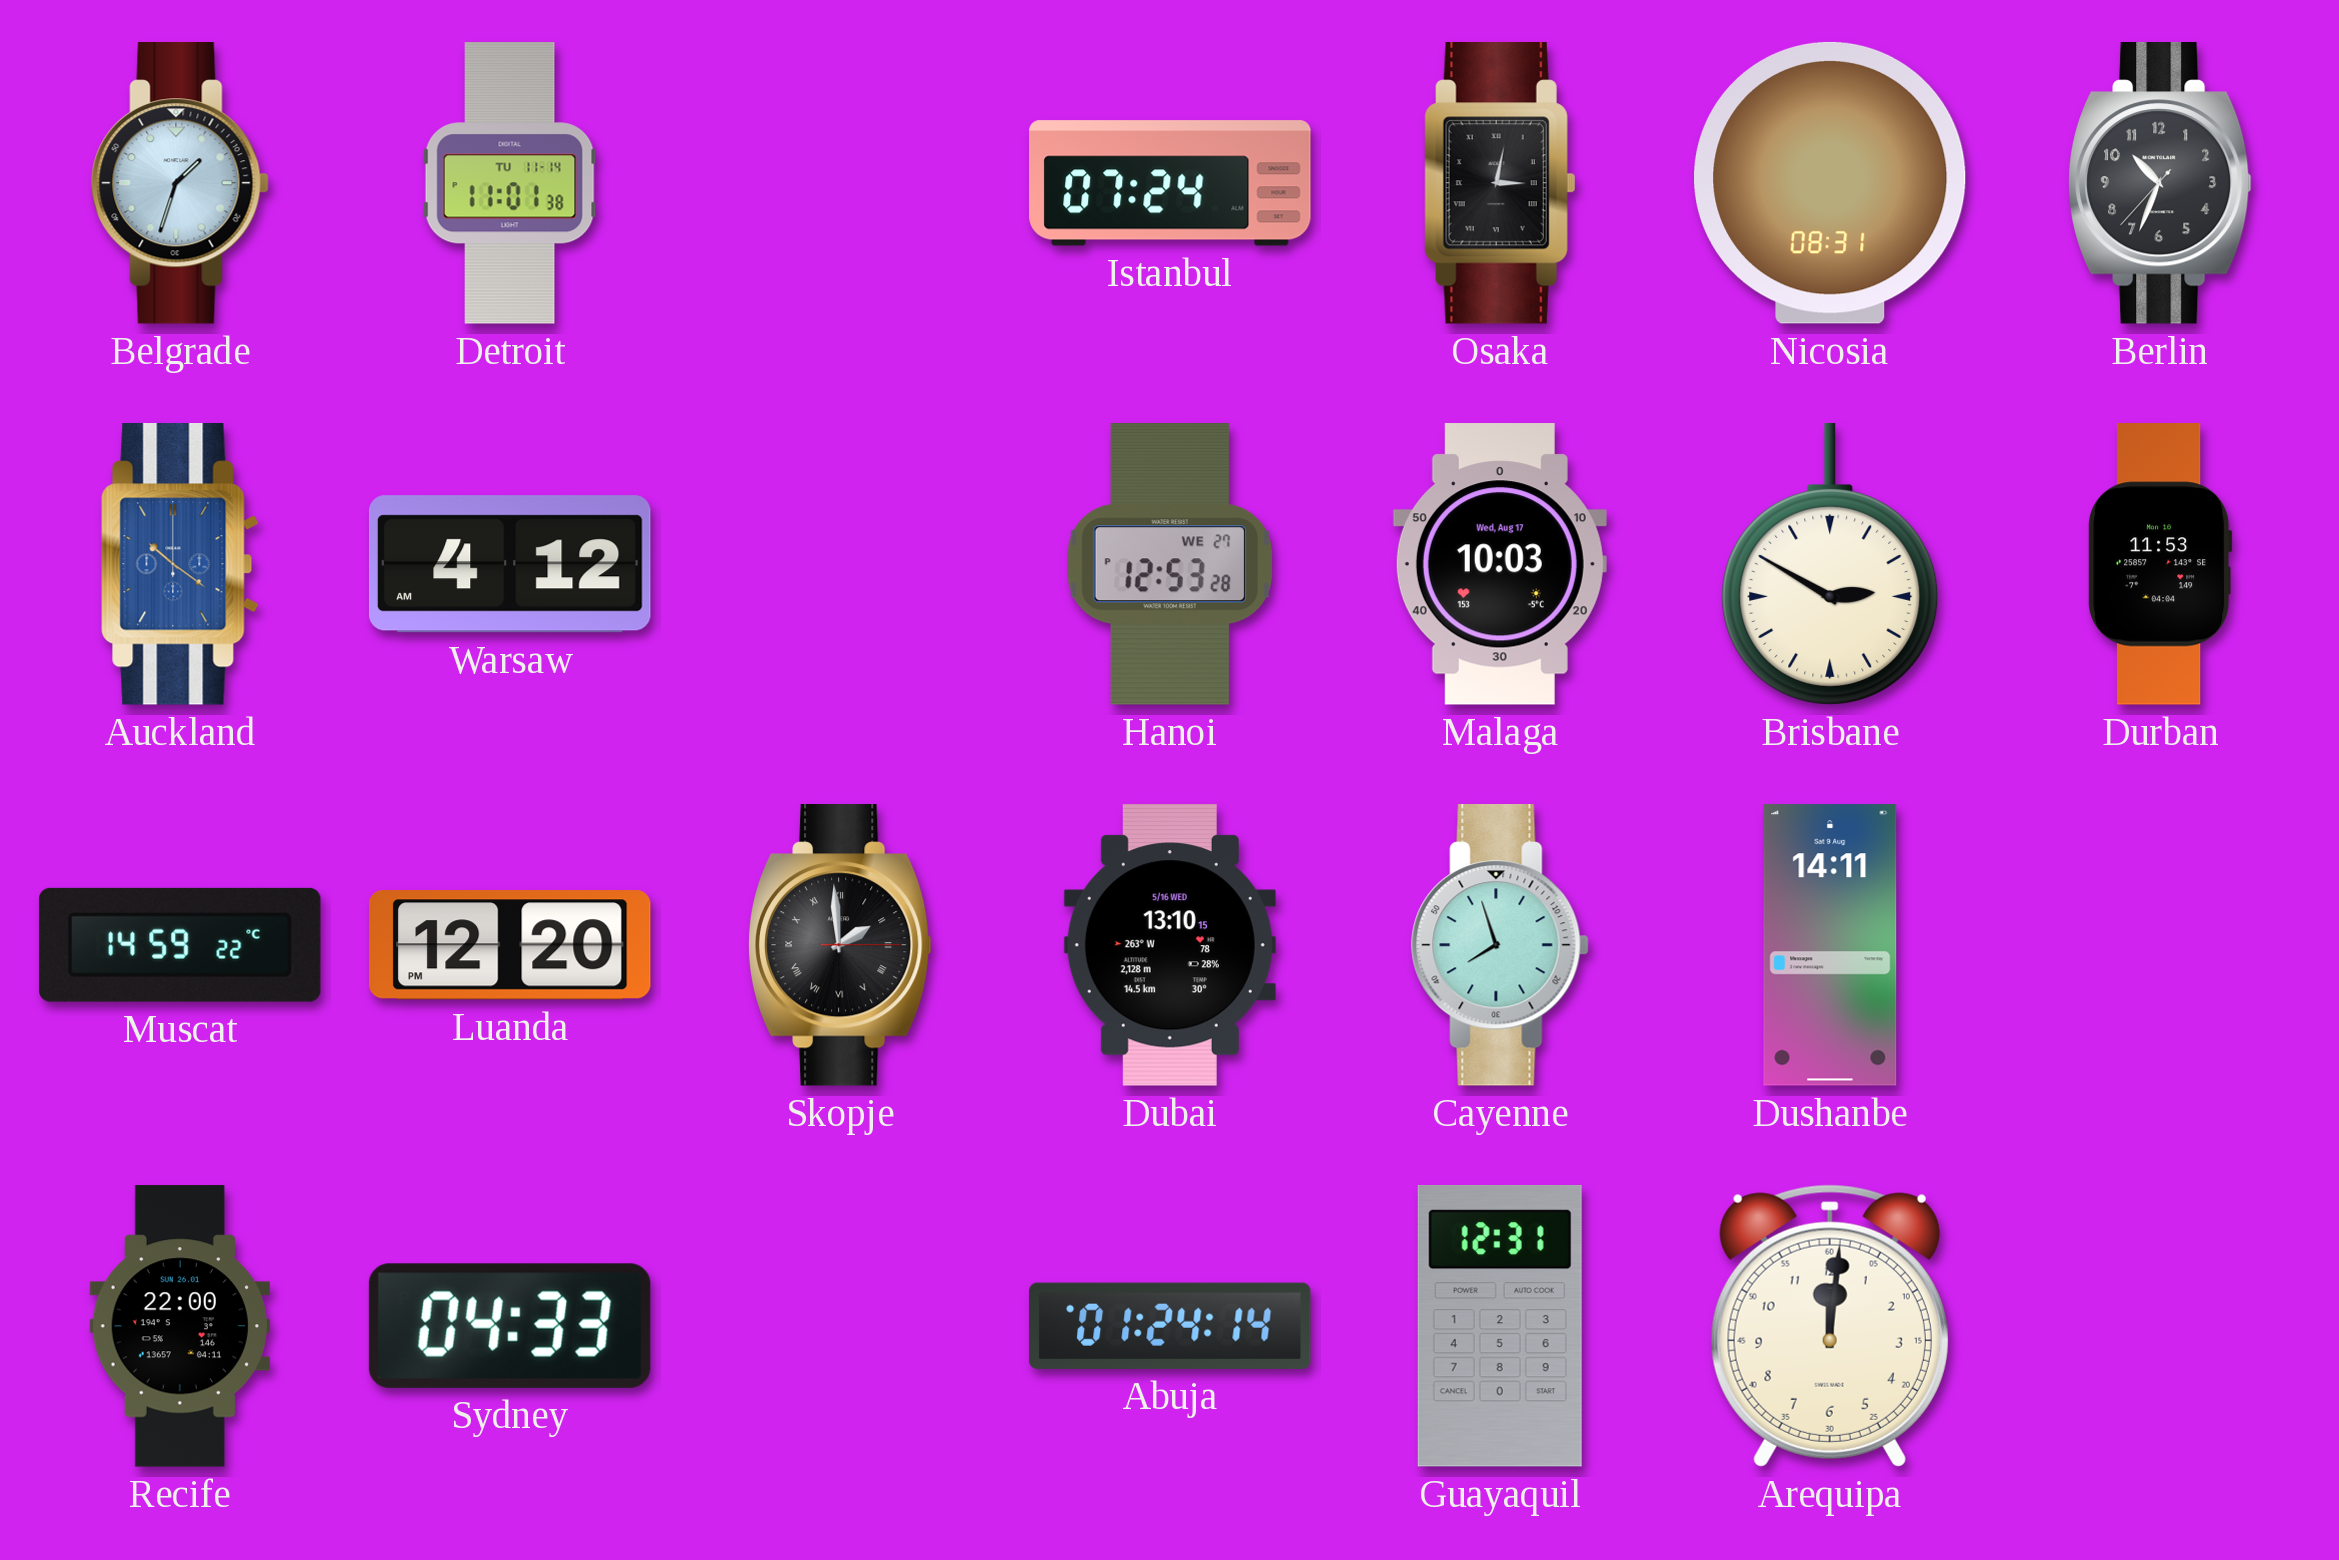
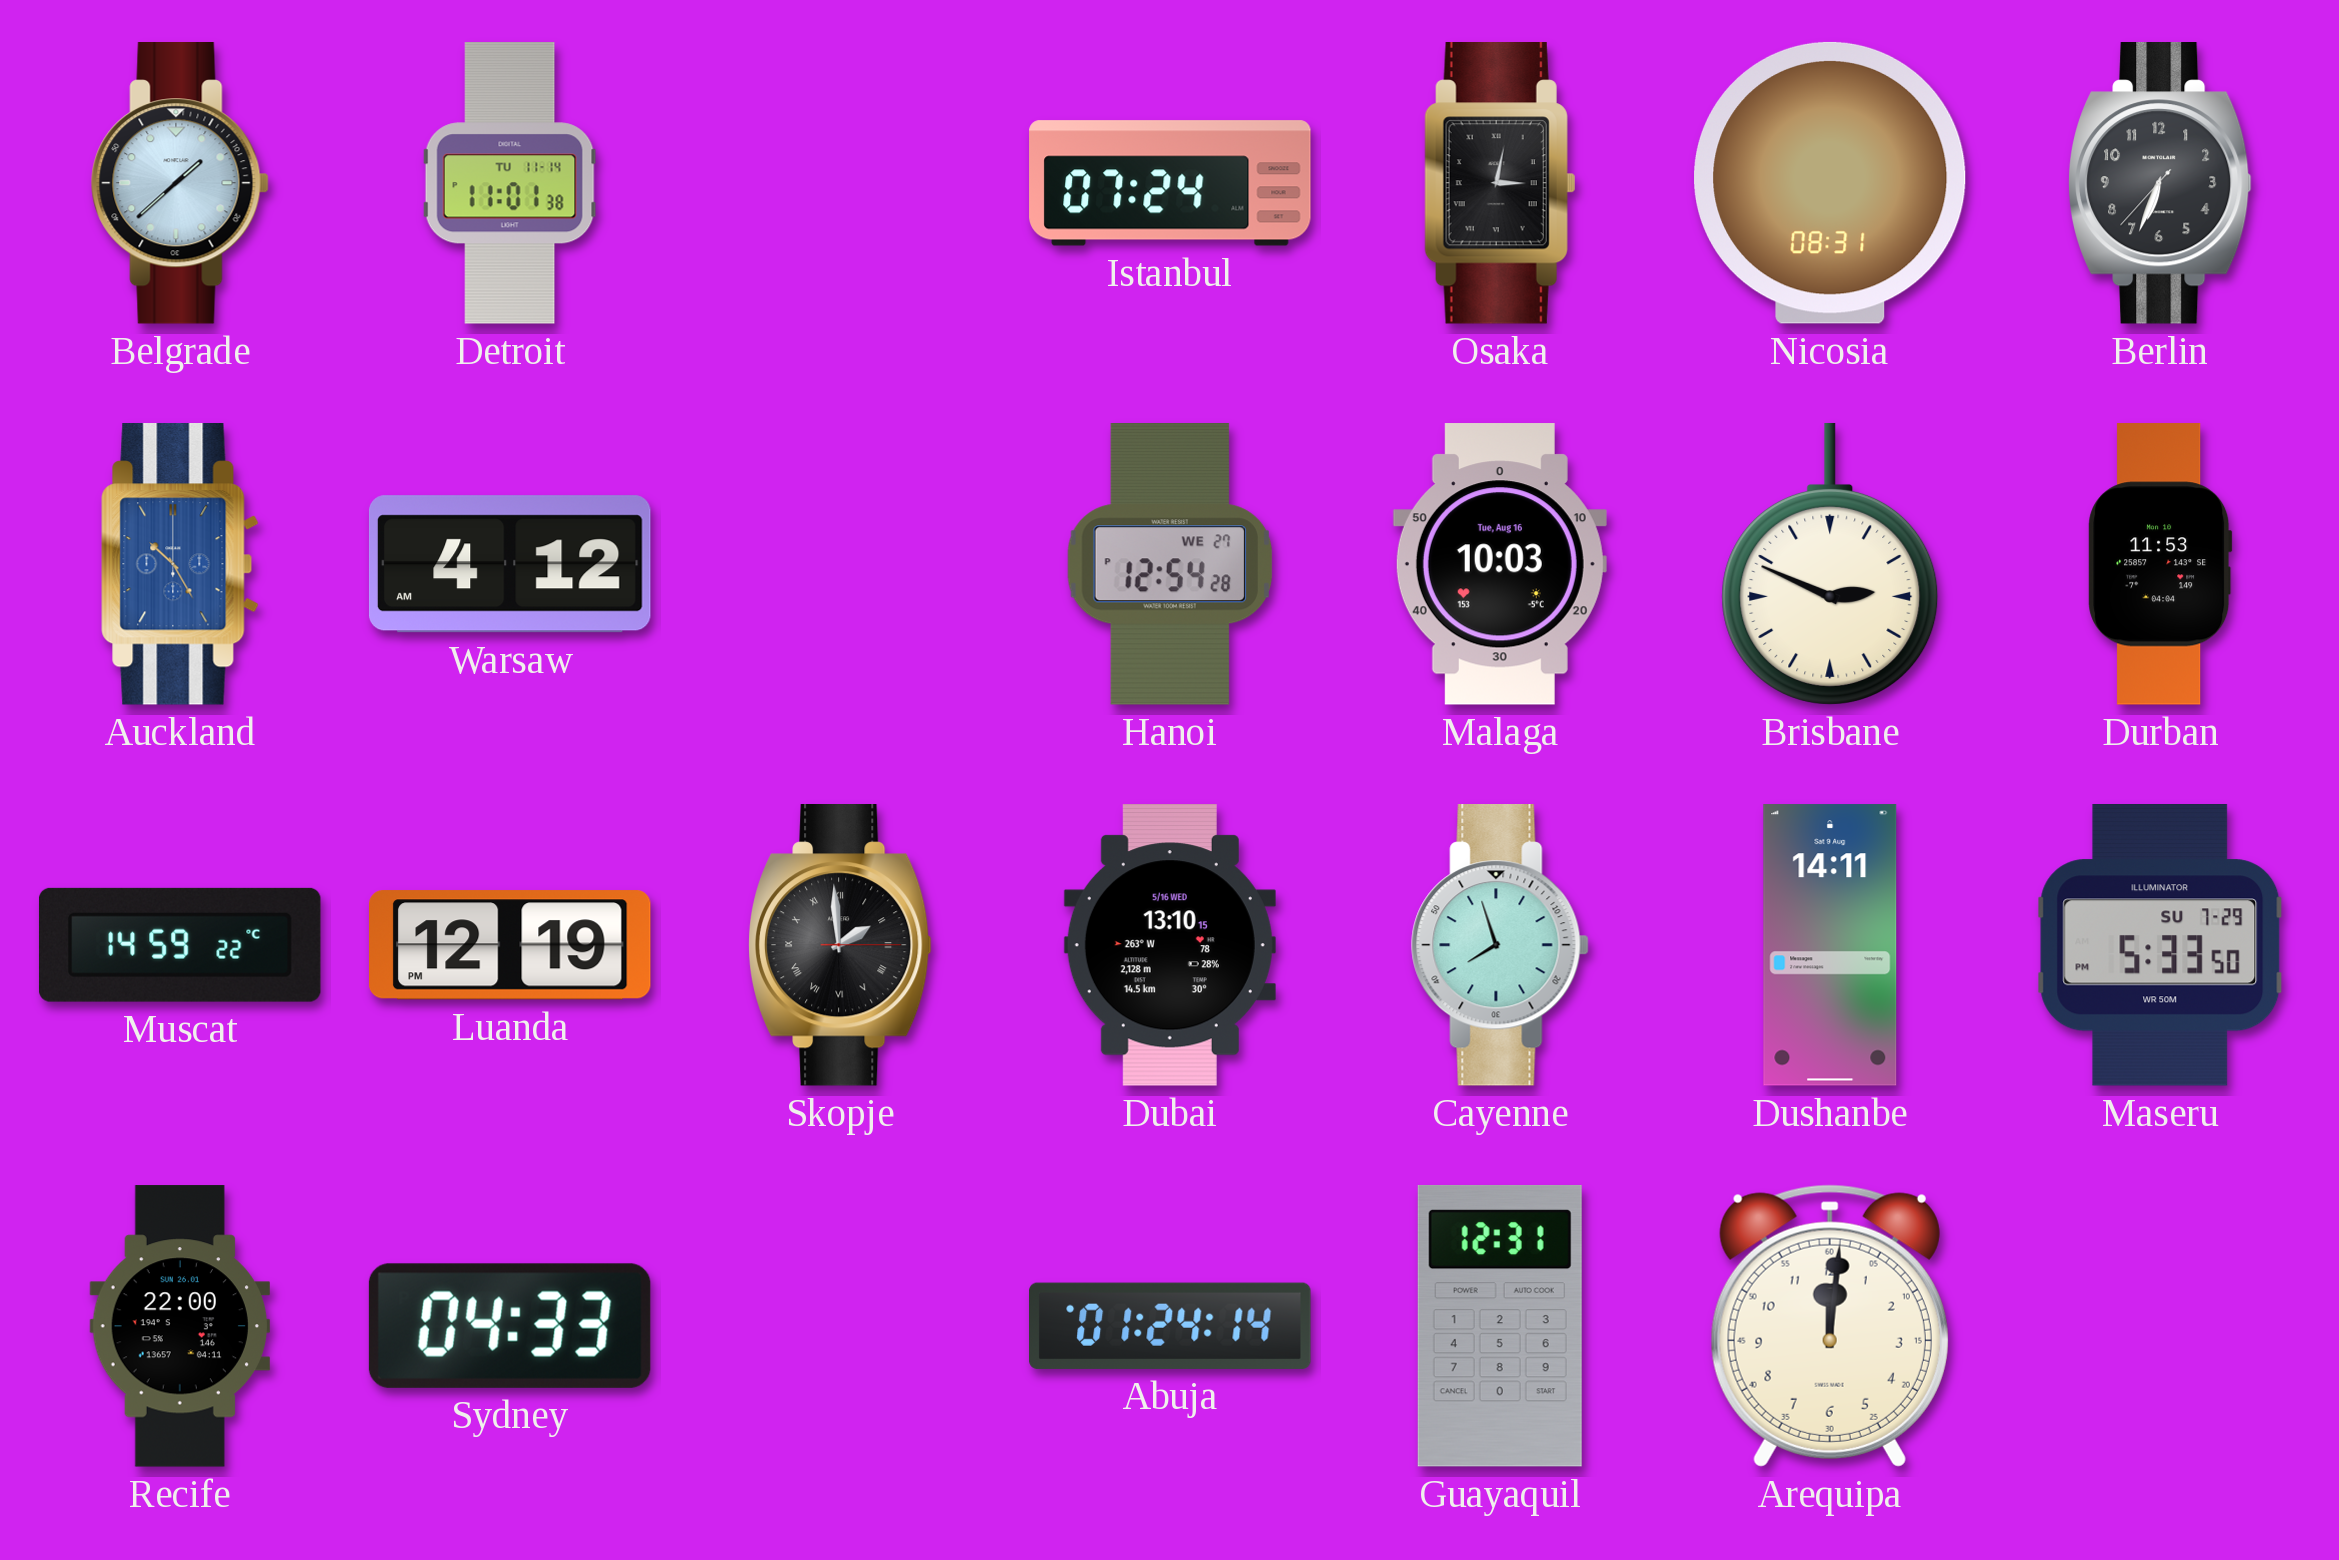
Belgrade: 1:33 -> 1:38 (180, 184)
Berlin: 10:33 -> 6:33 (2160, 184)
Auckland: 10:21 -> 10:25 (180, 565)
Hanoi: 12:53 -> 12:54 (1170, 565)
Malaga date: Wed, Aug 17 -> Tue, Aug 16 (1500, 564)
Brisbane: 2:50 -> 2:49 (1830, 564)
Luanda: 12:20 -> 12:19 (510, 945)
Maseru: none -> 5:33 (2160, 946)
